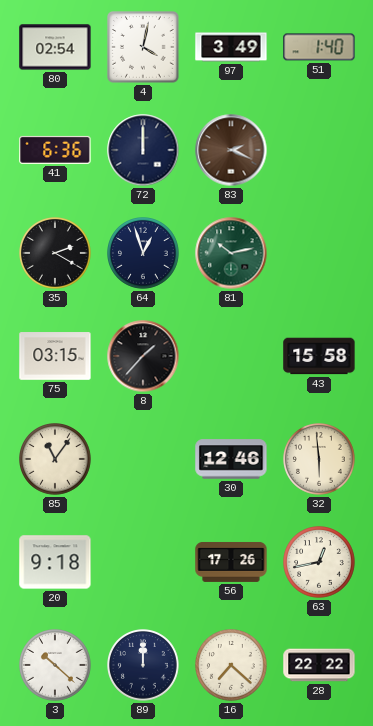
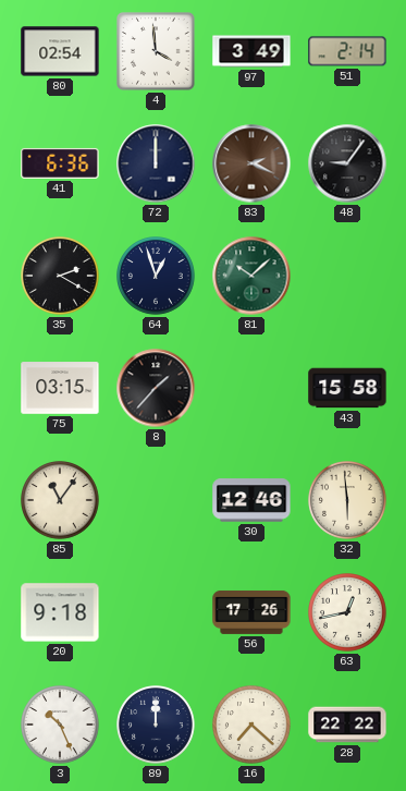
4: 4:02 -> 3:59 (156, 51)
51: 1:40 -> 2:14 (347, 51)
48: none -> 9:06 (347, 163)
81: 10:13 -> 10:08 (251, 276)
3: 10:22 -> 10:26 (61, 726)
